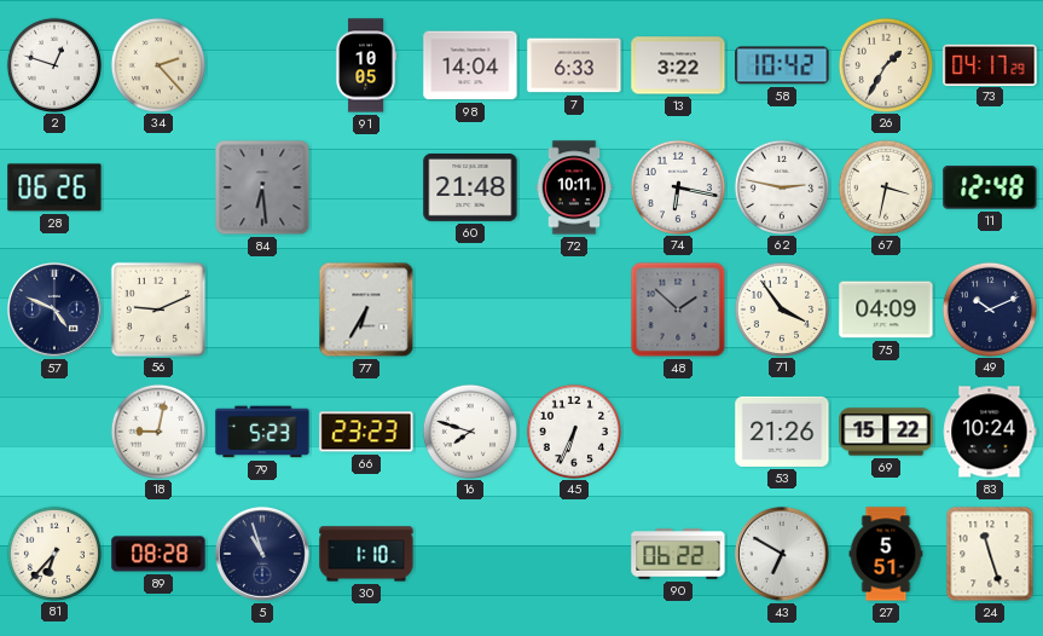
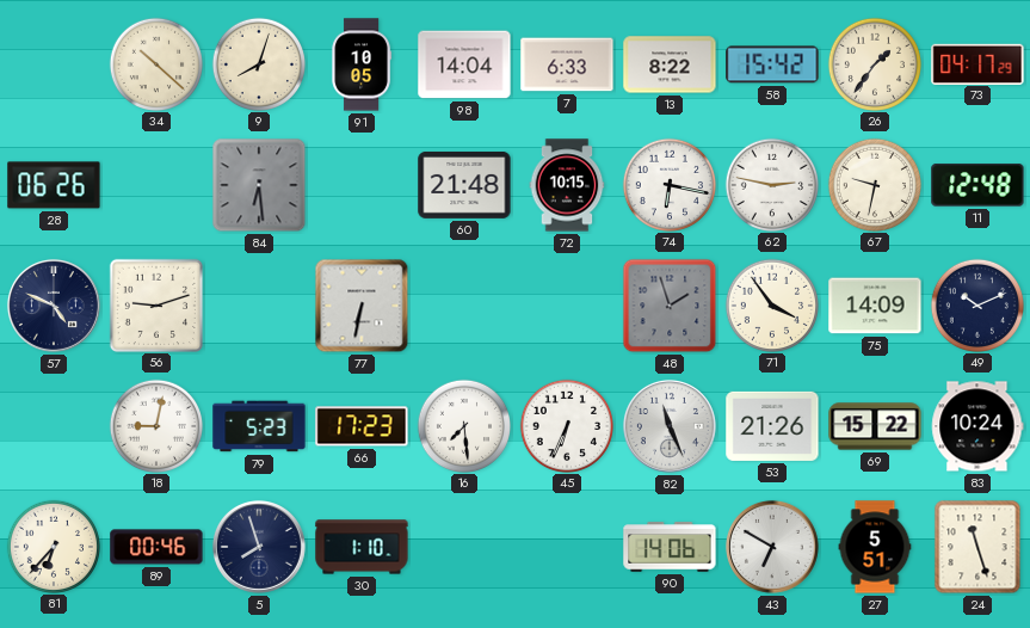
2: 12:48 -> none (53, 64)
34: 2:23 -> 10:22 (155, 63)
9: none -> 8:03 (258, 63)
13: 3:22 -> 8:22 (670, 64)
58: 10:42 -> 15:42 (772, 64)
26: 1:35 -> 1:36 (874, 63)
72: 10:11 -> 10:15 (567, 185)
67: 3:32 -> 9:32 (874, 184)
56: 9:11 -> 9:12 (155, 304)
77: 6:35 -> 6:32 (362, 306)
48: 1:52 -> 1:57 (670, 306)
75: 04:09 -> 14:09 (875, 306)
66: 23:23 -> 17:23 (362, 426)
16: 7:48 -> 7:29 (463, 425)
82: none -> 11:26 (670, 426)
89: 08:28 -> 00:46 (156, 547)
5: 10:57 -> 7:57 (259, 547)
90: 06:22 -> 14:06 (670, 547)
